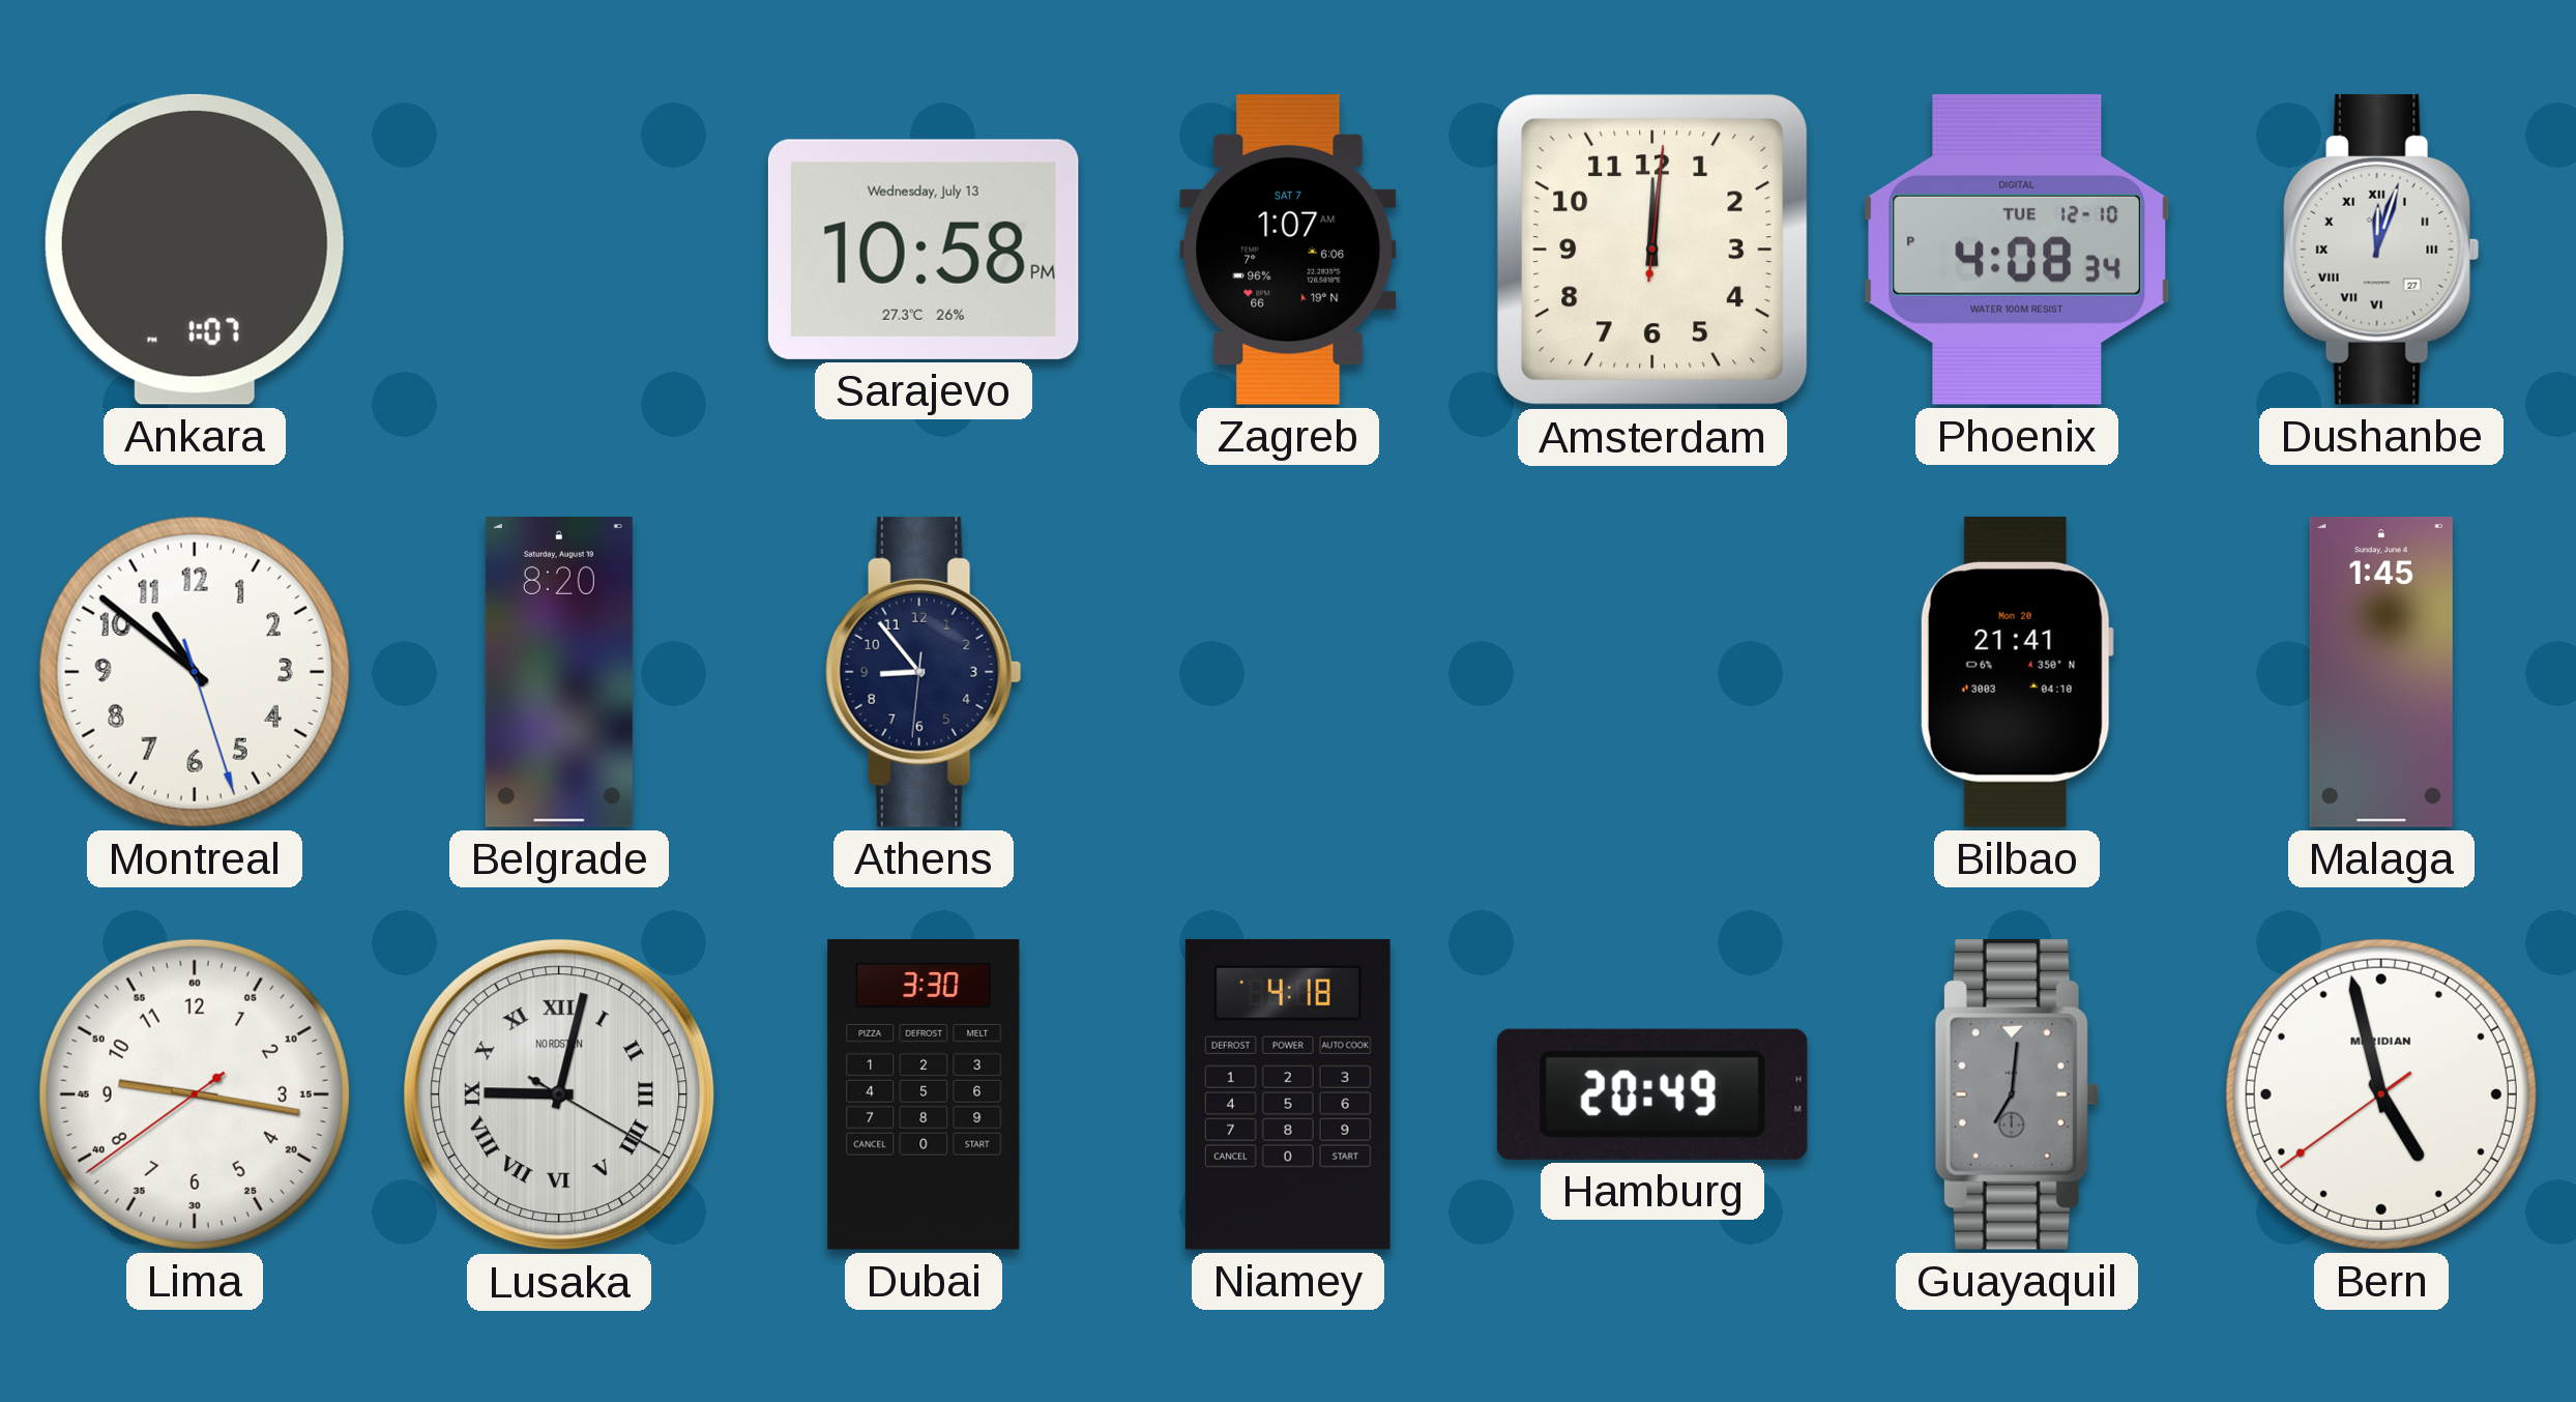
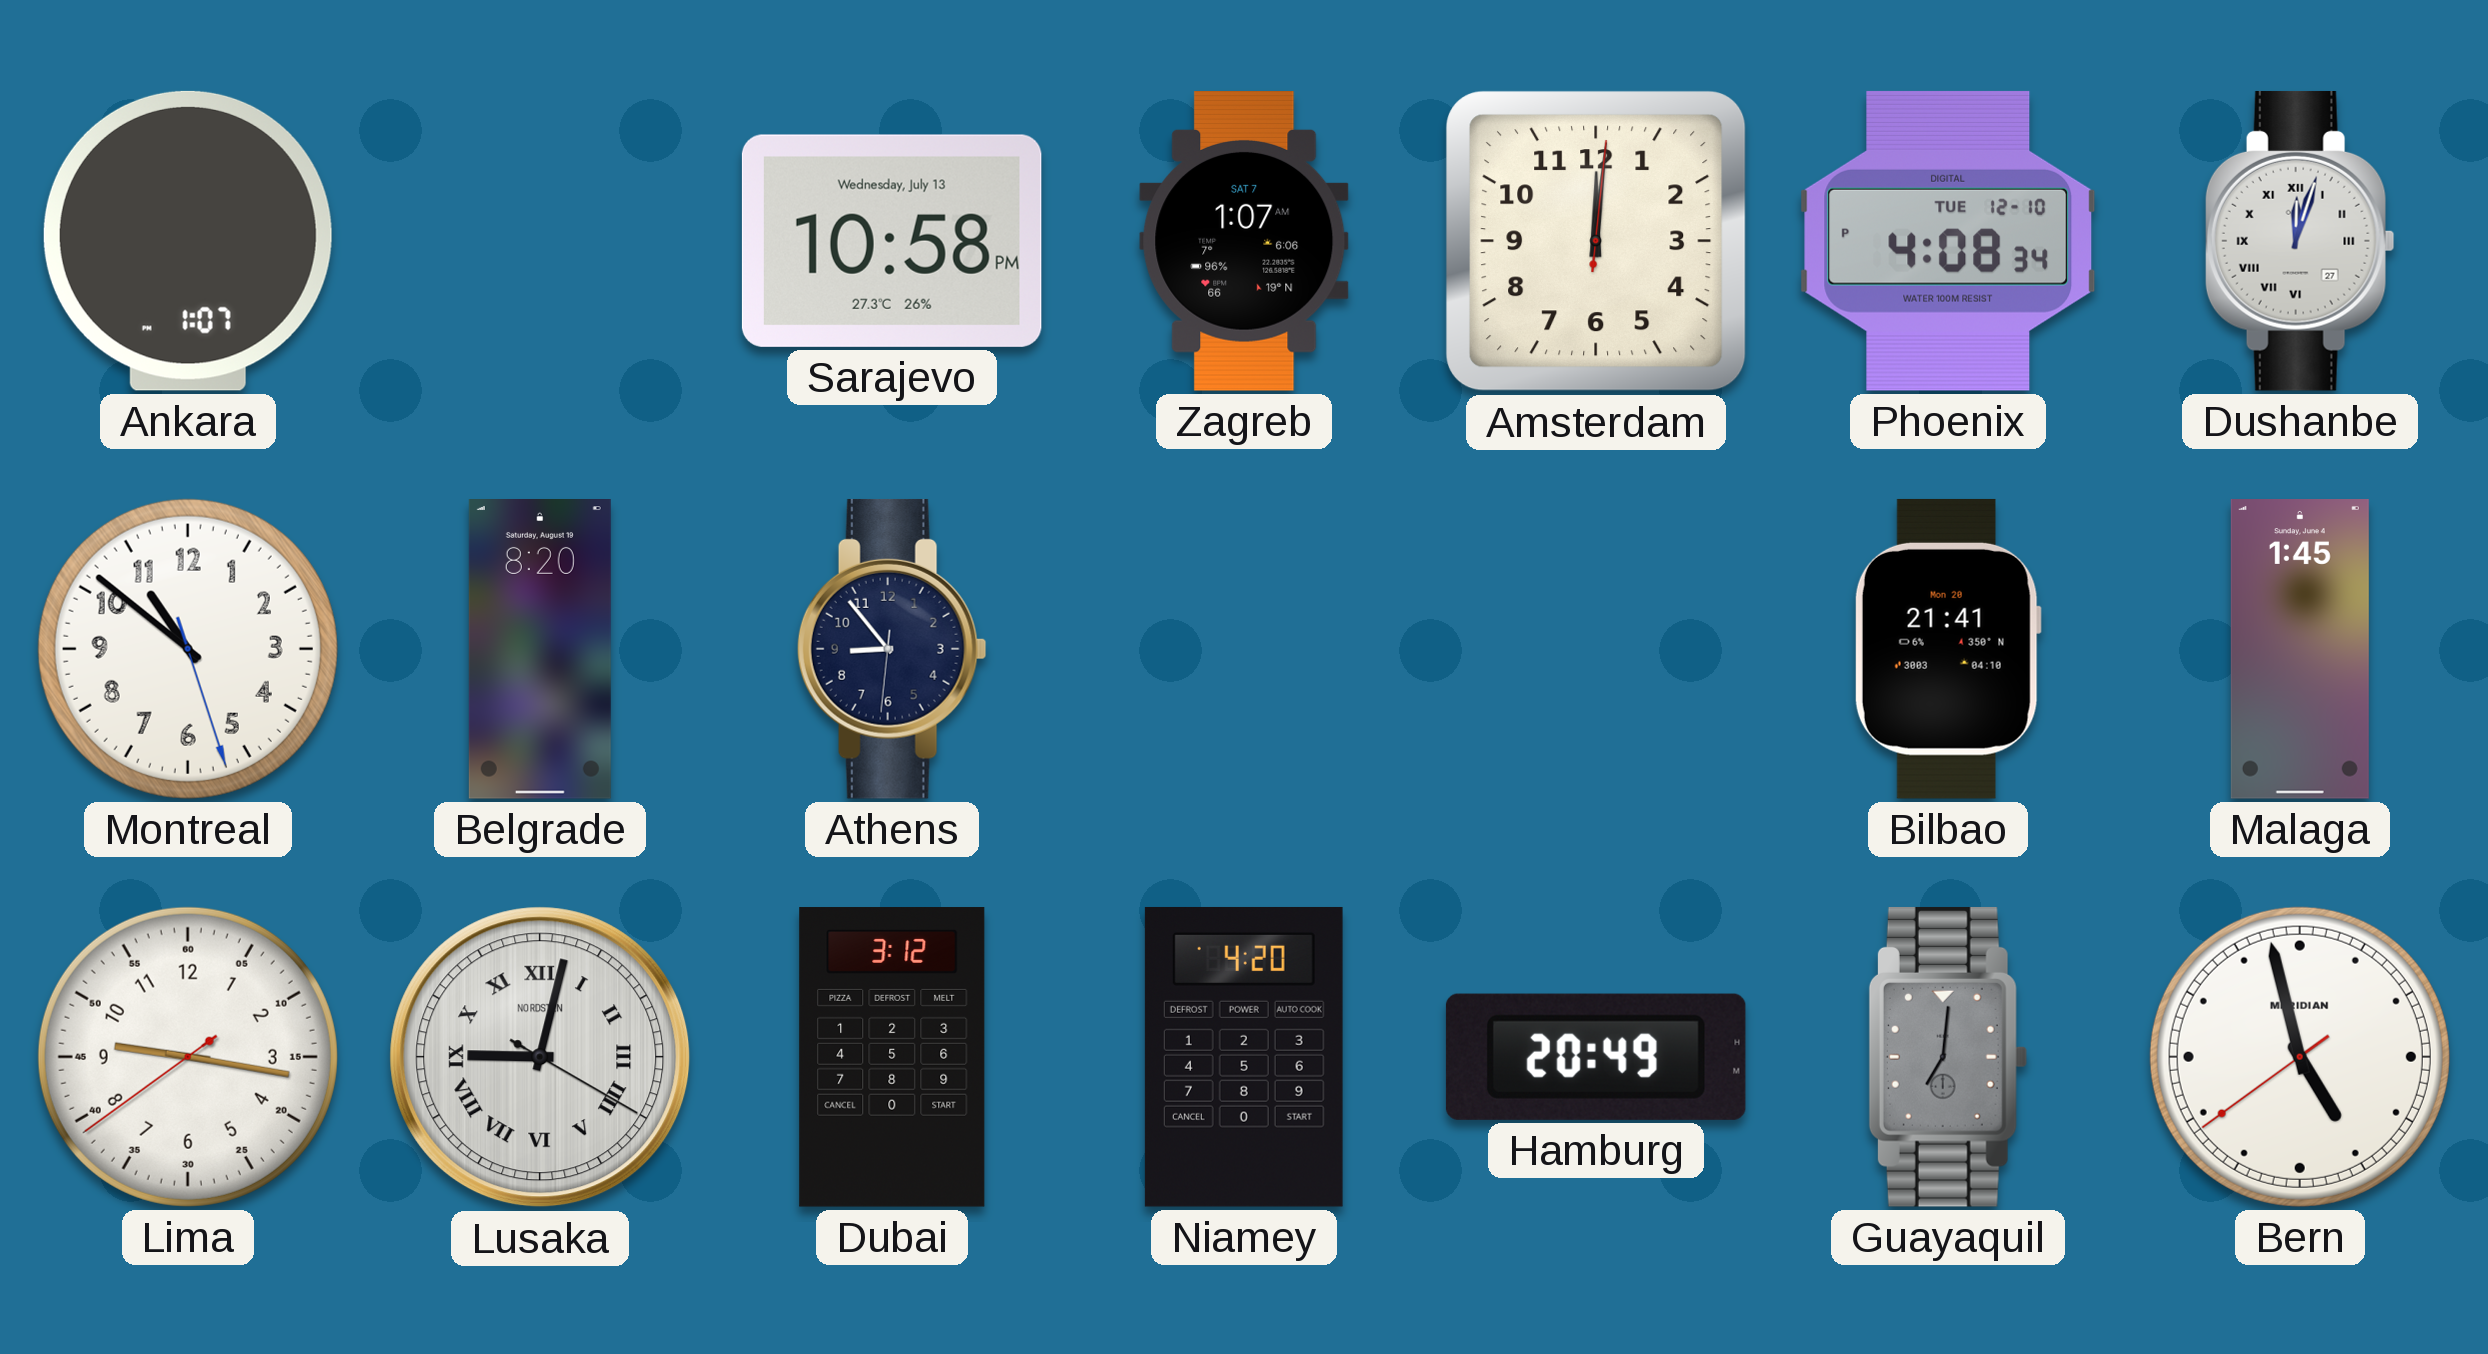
Dubai: 3:30 -> 3:12 (892, 1057)
Niamey: 4:18 -> 4:20 (1244, 1057)
